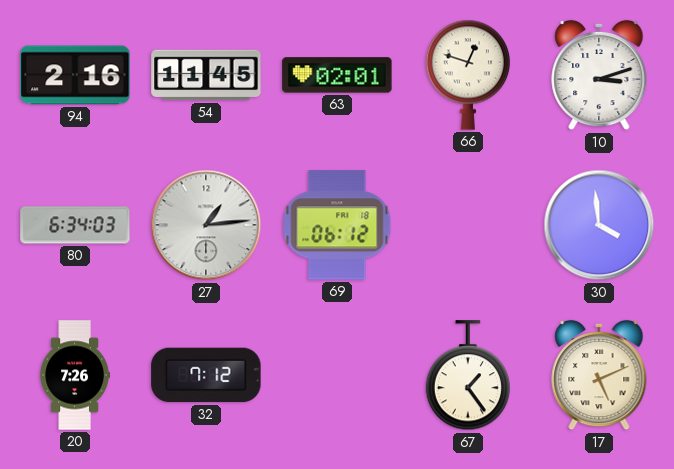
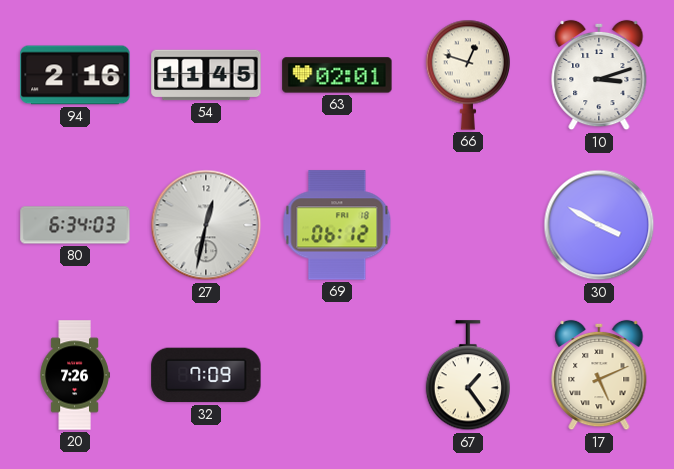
27: 1:14 -> 12:32 (206, 225)
30: 3:59 -> 3:50 (599, 225)
32: 7:12 -> 7:09 (206, 375)
